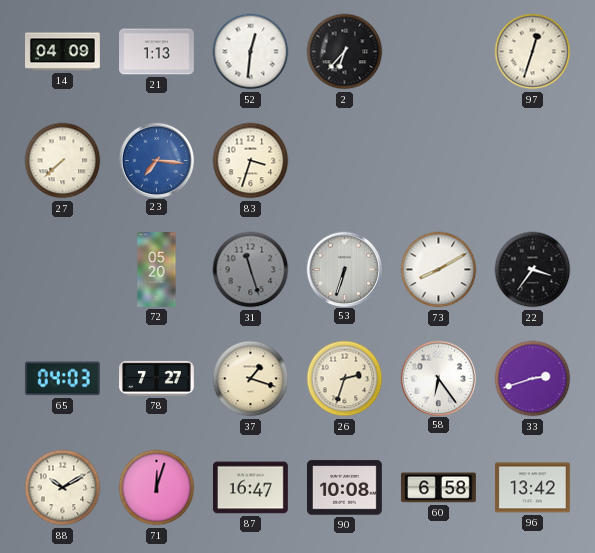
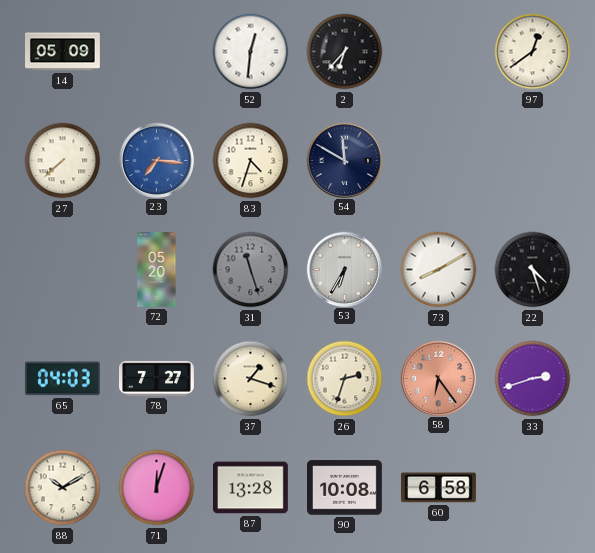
14: 04:09 -> 05:09 (63, 52)
21: 1:13 -> none (157, 52)
97: 12:33 -> 12:39 (533, 52)
83: 3:33 -> 4:33 (251, 161)
54: none -> 11:50 (345, 160)
53: 6:33 -> 6:35 (345, 269)
22: 3:36 -> 4:27 (533, 270)
58 dial: white -> salmon (439, 378)
87: 16:47 -> 13:28 (251, 488)
96: 13:42 -> none (533, 488)
